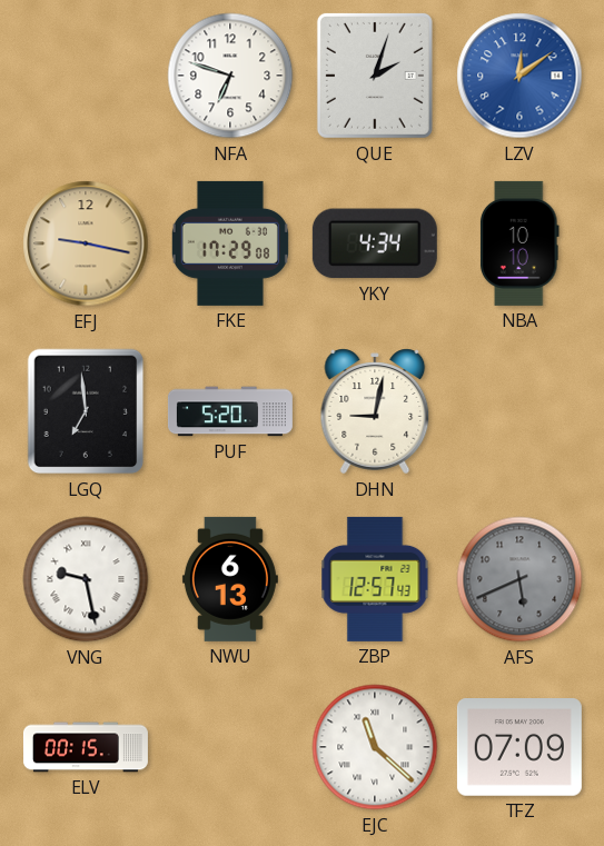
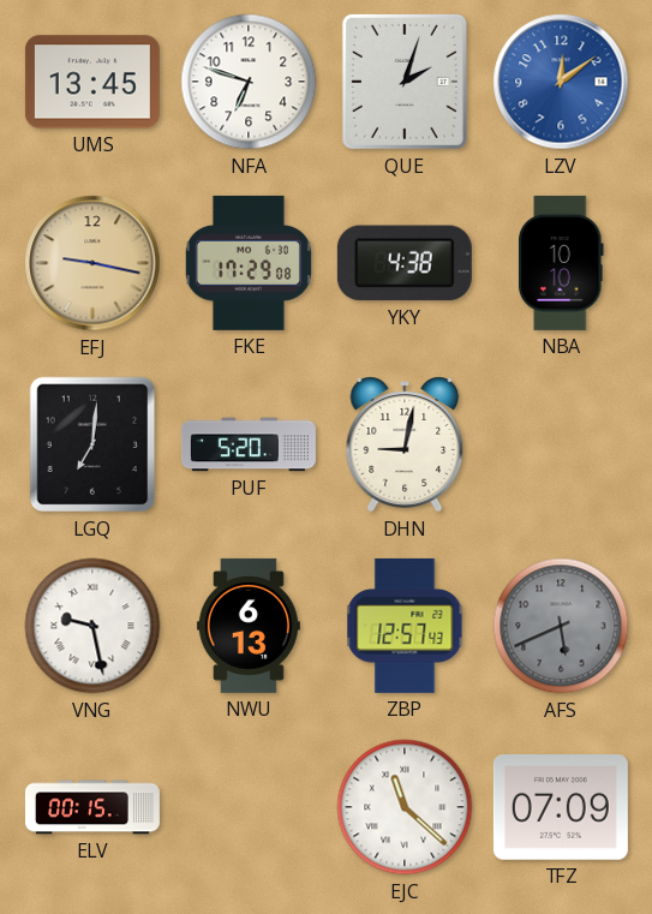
UMS: none -> 13:45 (92, 82)
YKY: 4:34 -> 4:38 (405, 263)
LGQ: 6:59 -> 7:01 (92, 444)
